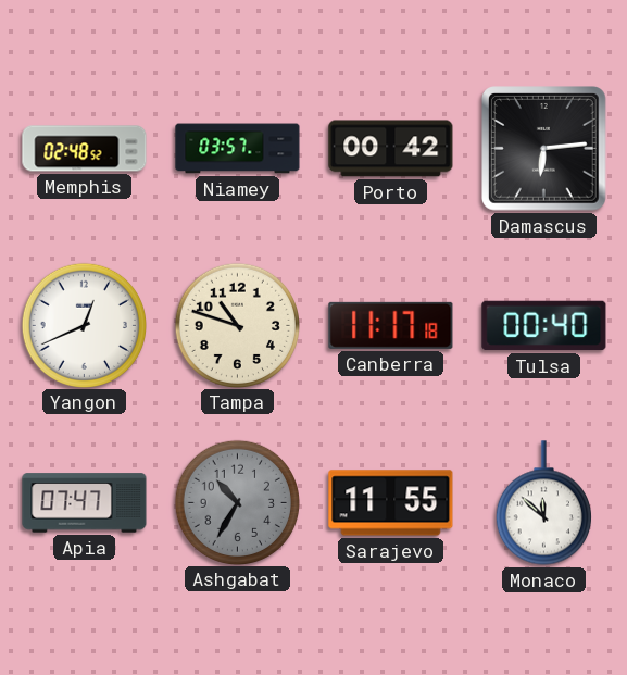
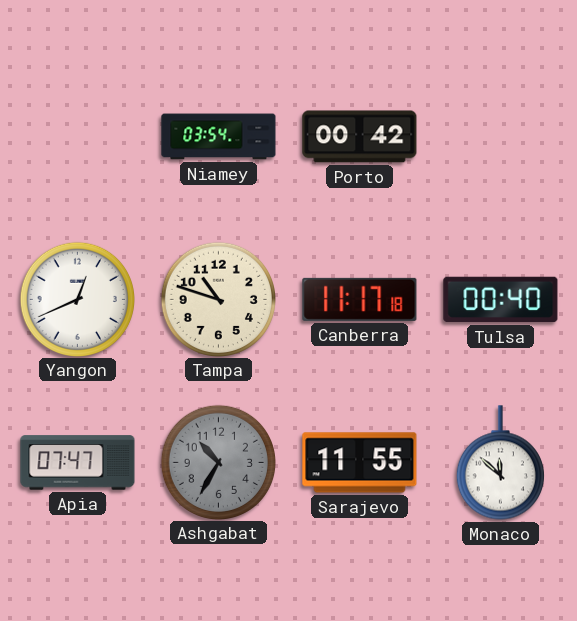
Memphis: 02:48 -> none (85, 149)
Niamey: 03:57 -> 03:54 (219, 137)
Damascus: 6:14 -> none (544, 149)
